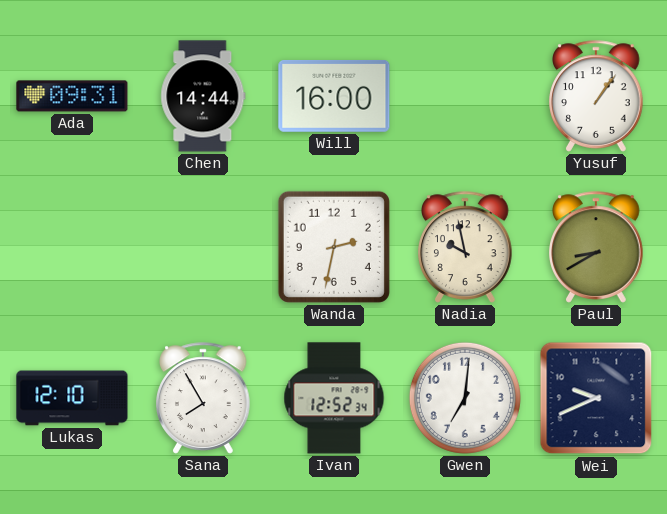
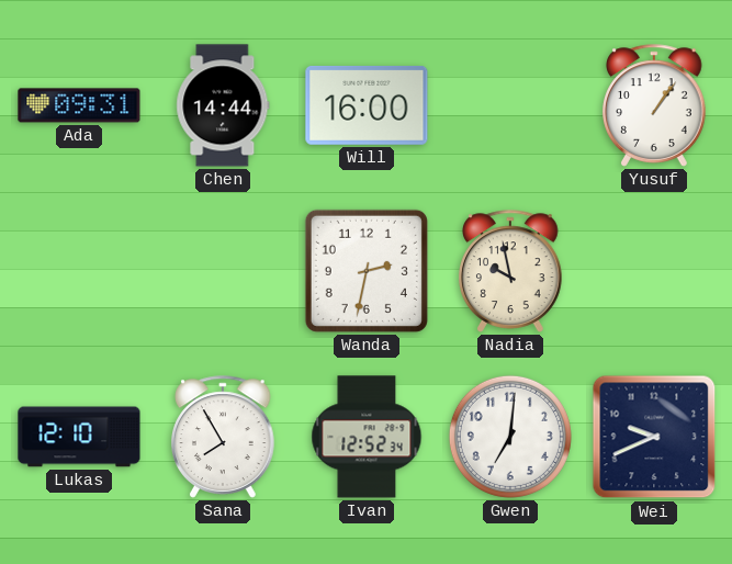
Paul: 8:40 -> none (596, 247)
